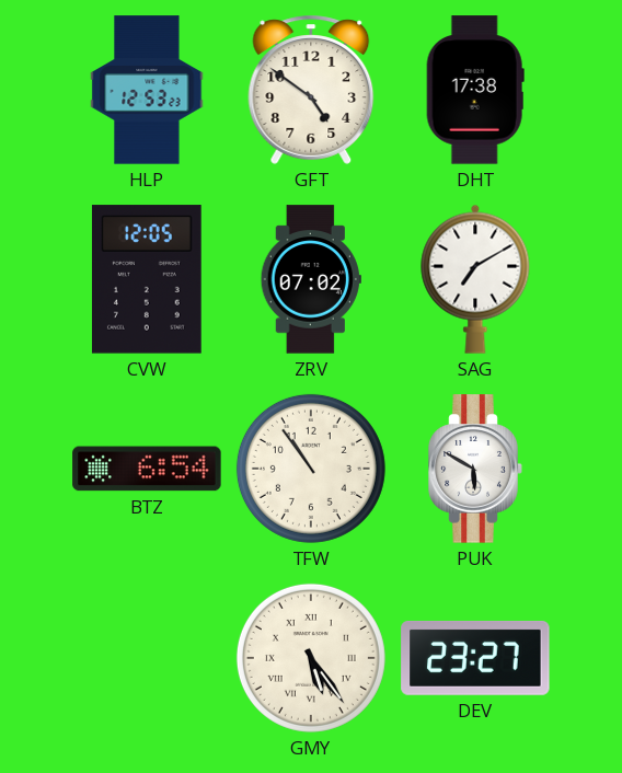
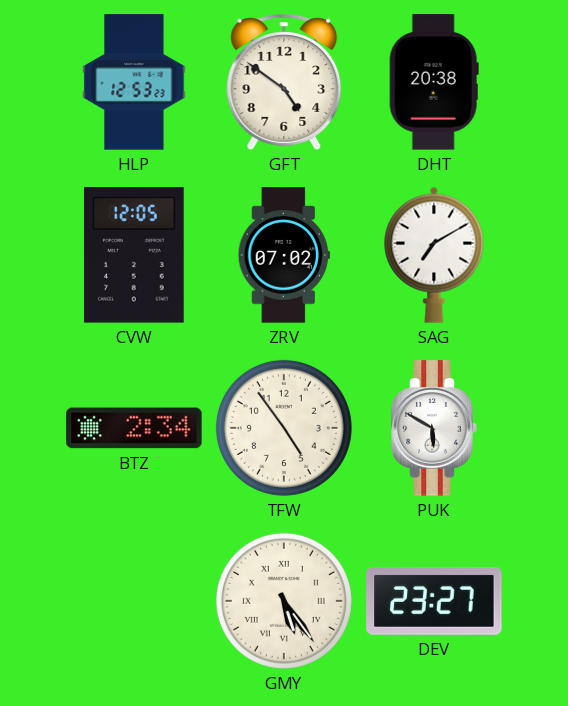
DHT: 17:38 -> 20:38 (434, 82)
BTZ: 6:54 -> 2:34 (134, 428)
TFW: 10:54 -> 4:54 (284, 428)
